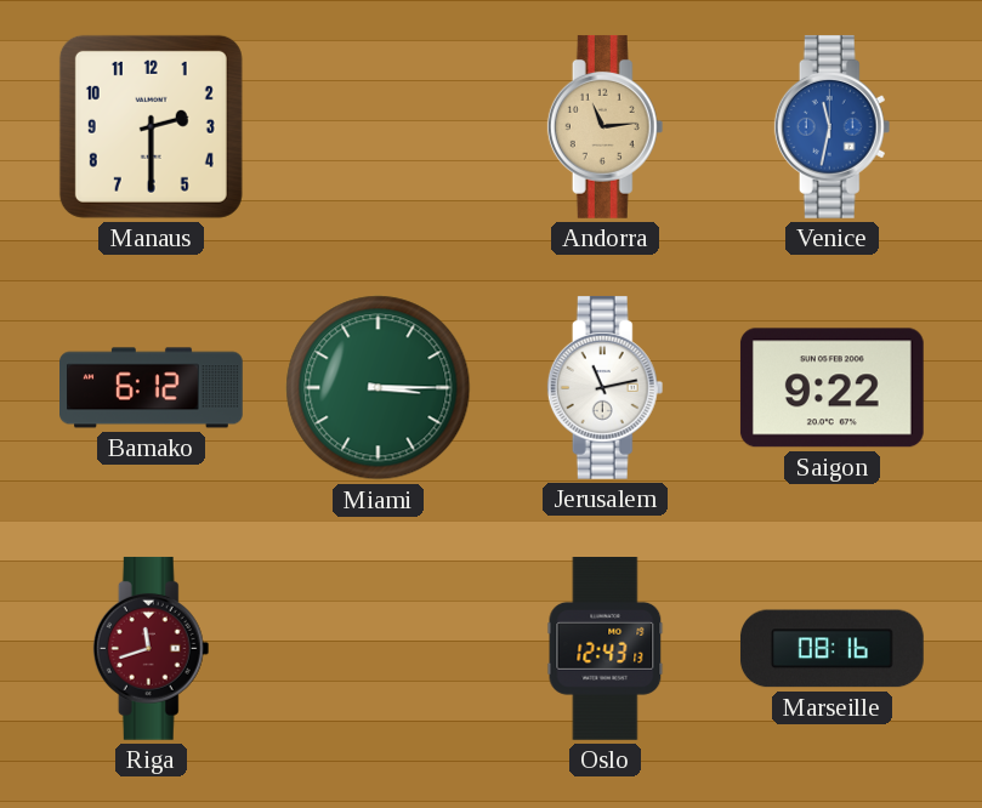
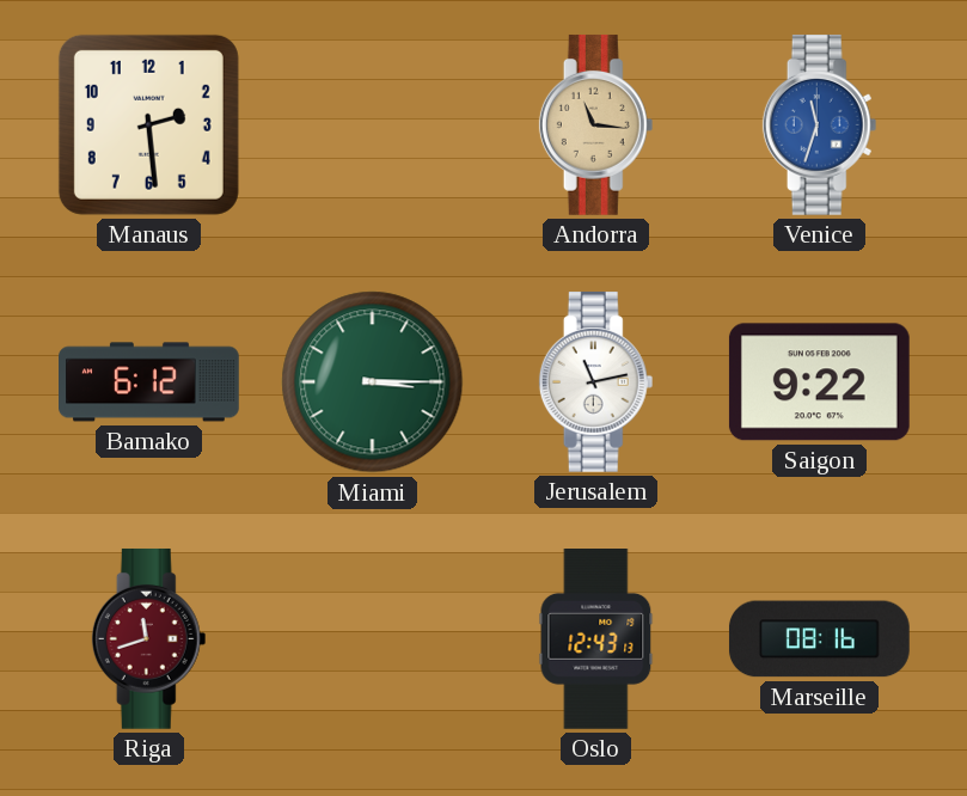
Manaus: 2:30 -> 2:29 (148, 124)
Andorra: 11:14 -> 11:16 (596, 124)
Venice: 11:32 -> 11:33 (820, 124)
